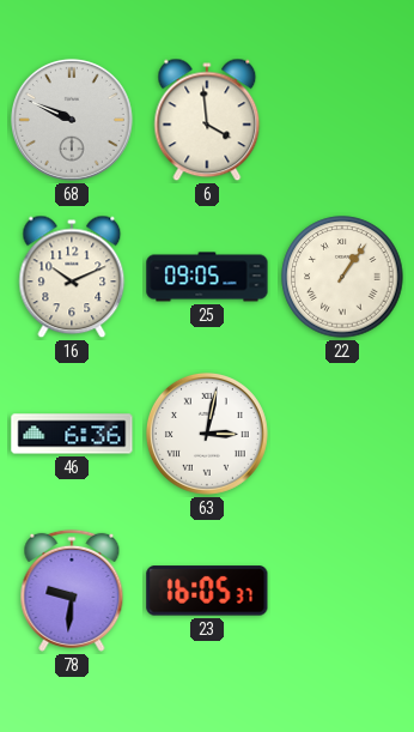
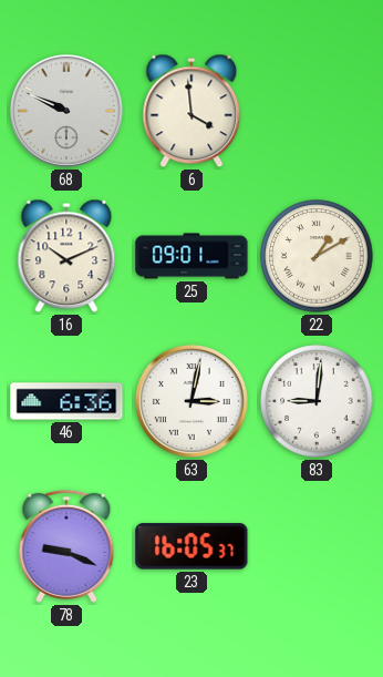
25: 09:05 -> 09:01 (191, 256)
22: 1:06 -> 1:10 (317, 256)
83: none -> 9:01 (317, 401)
78: 9:31 -> 9:19 (66, 546)
